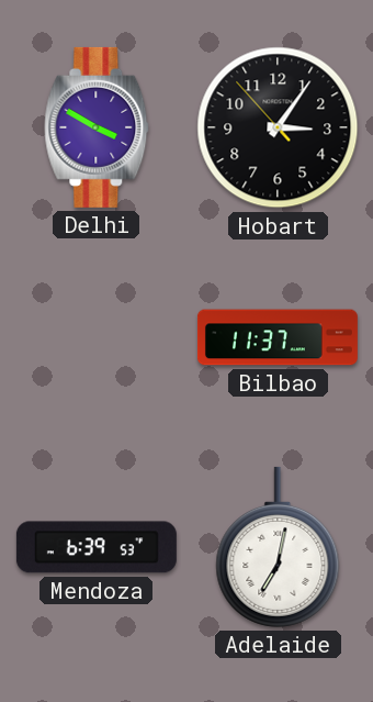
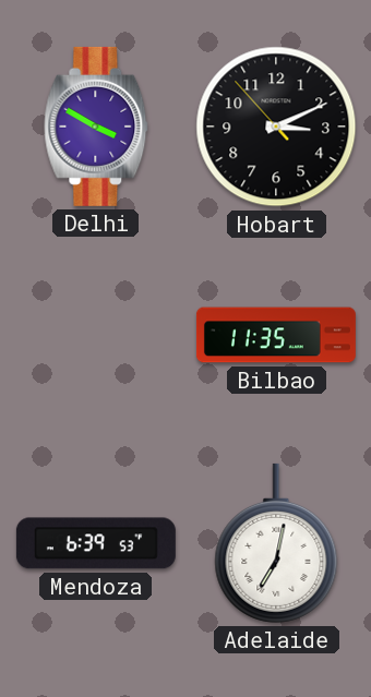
Hobart: 3:05 -> 3:10 (276, 127)
Bilbao: 11:37 -> 11:35 (276, 335)
